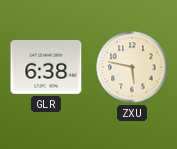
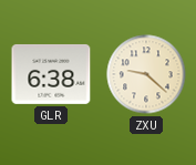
ZXU: 5:47 -> 9:22 (146, 74)
